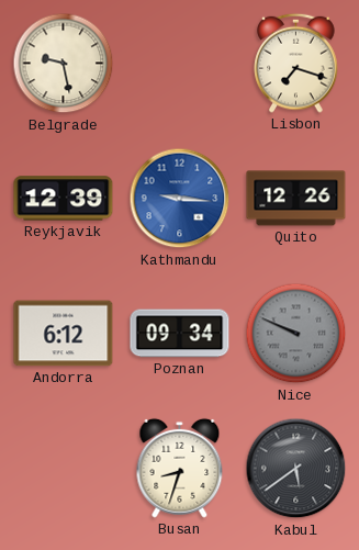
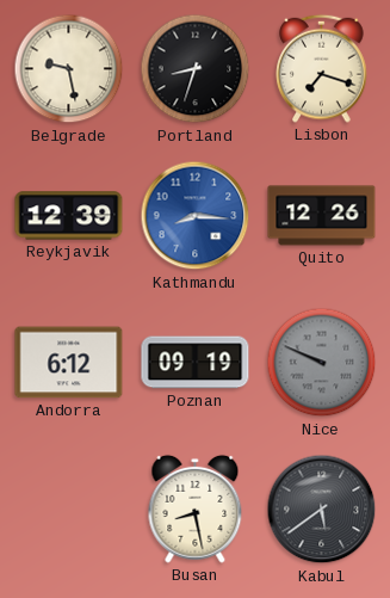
Portland: none -> 8:33 (196, 69)
Kathmandu: 9:16 -> 8:16 (196, 216)
Poznan: 09:34 -> 09:19 (196, 363)
Busan: 8:33 -> 8:28 (196, 508)
